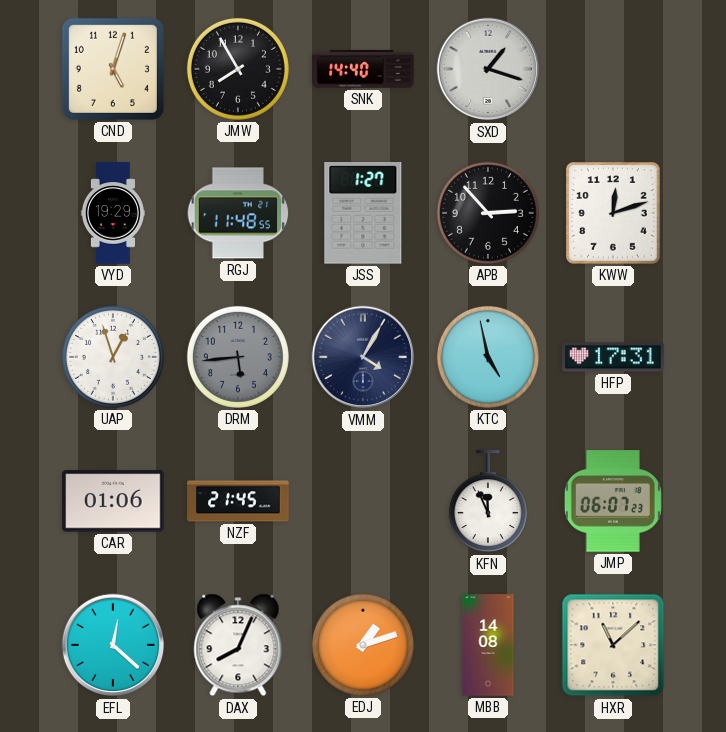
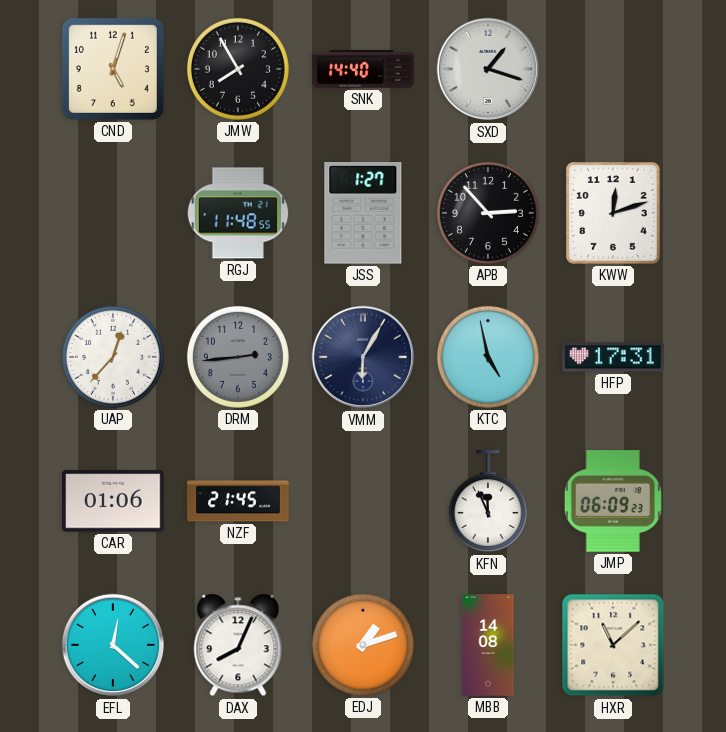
VYD: 19:29 -> none (113, 213)
UAP: 12:57 -> 12:37 (113, 357)
DRM: 5:44 -> 2:44 (238, 357)
VMM: 4:05 -> 6:05 (363, 357)
JMP: 06:07 -> 06:09 (613, 501)
